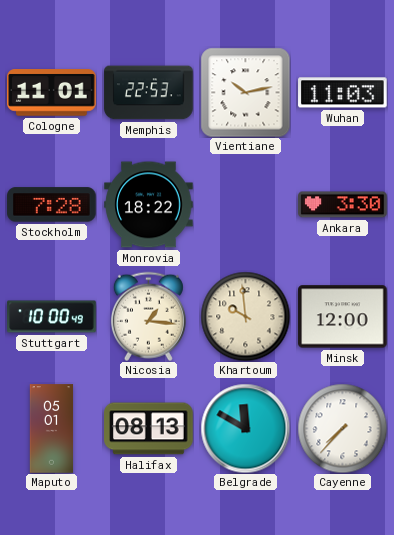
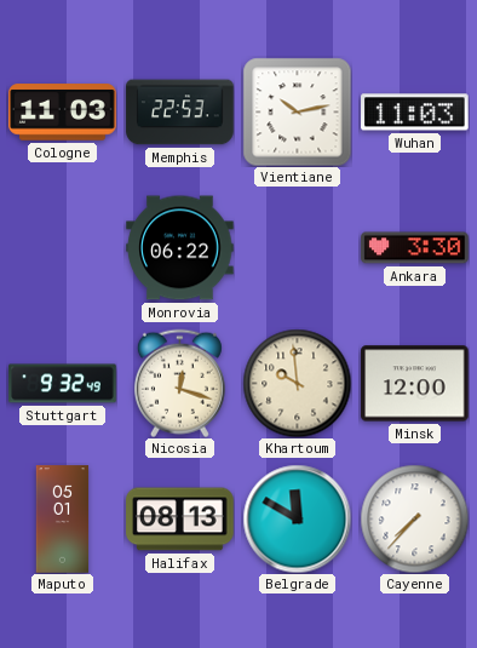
Cologne: 11:01 -> 11:03 (63, 113)
Stockholm: 7:28 -> none (52, 205)
Monrovia: 18:22 -> 06:22 (180, 248)
Stuttgart: 10:00 -> 9:32 (63, 384)
Nicosia: 1:16 -> 12:18 (179, 383)
